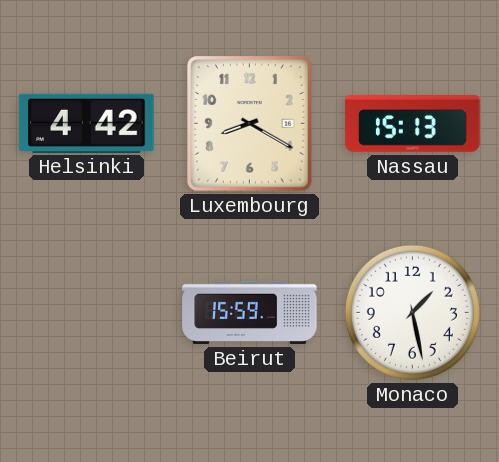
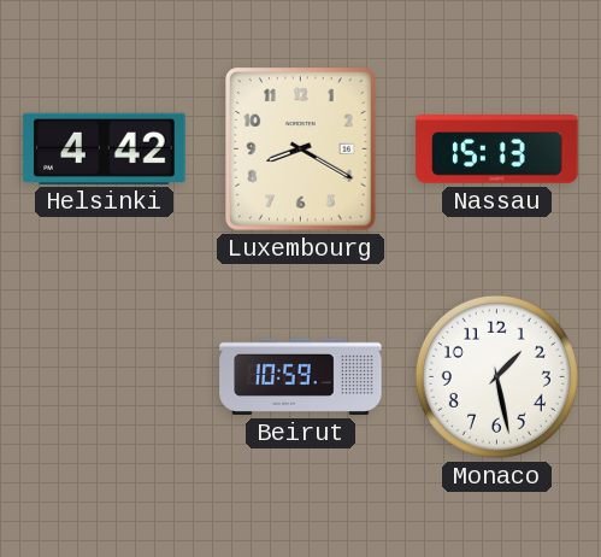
Beirut: 15:59 -> 10:59 (301, 376)
